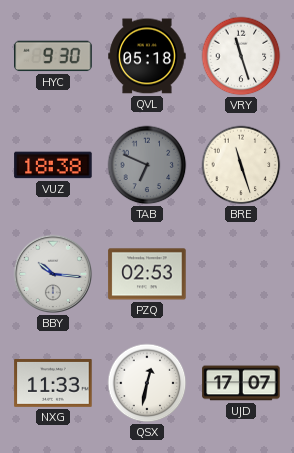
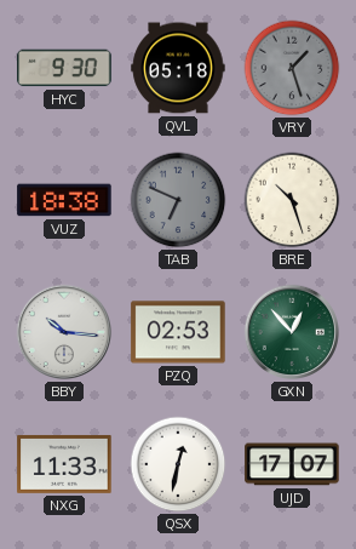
VRY: 11:27 -> 1:27 (292, 68)
VRY dial: white -> grey (292, 68)
BRE: 11:27 -> 10:27 (292, 200)
GXN: none -> 12:53 (292, 332)
